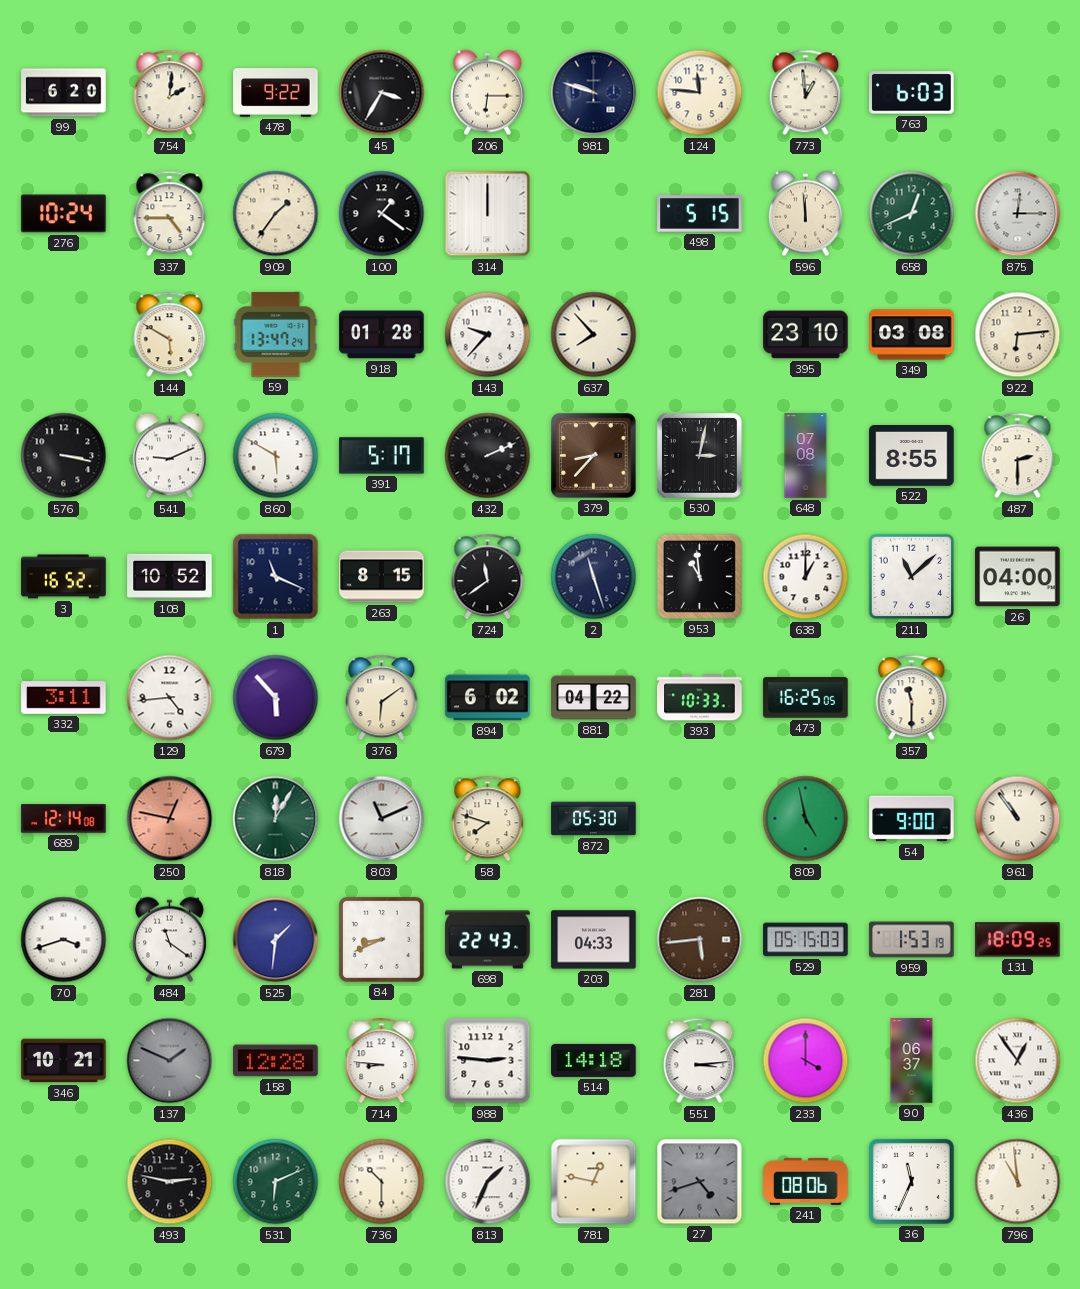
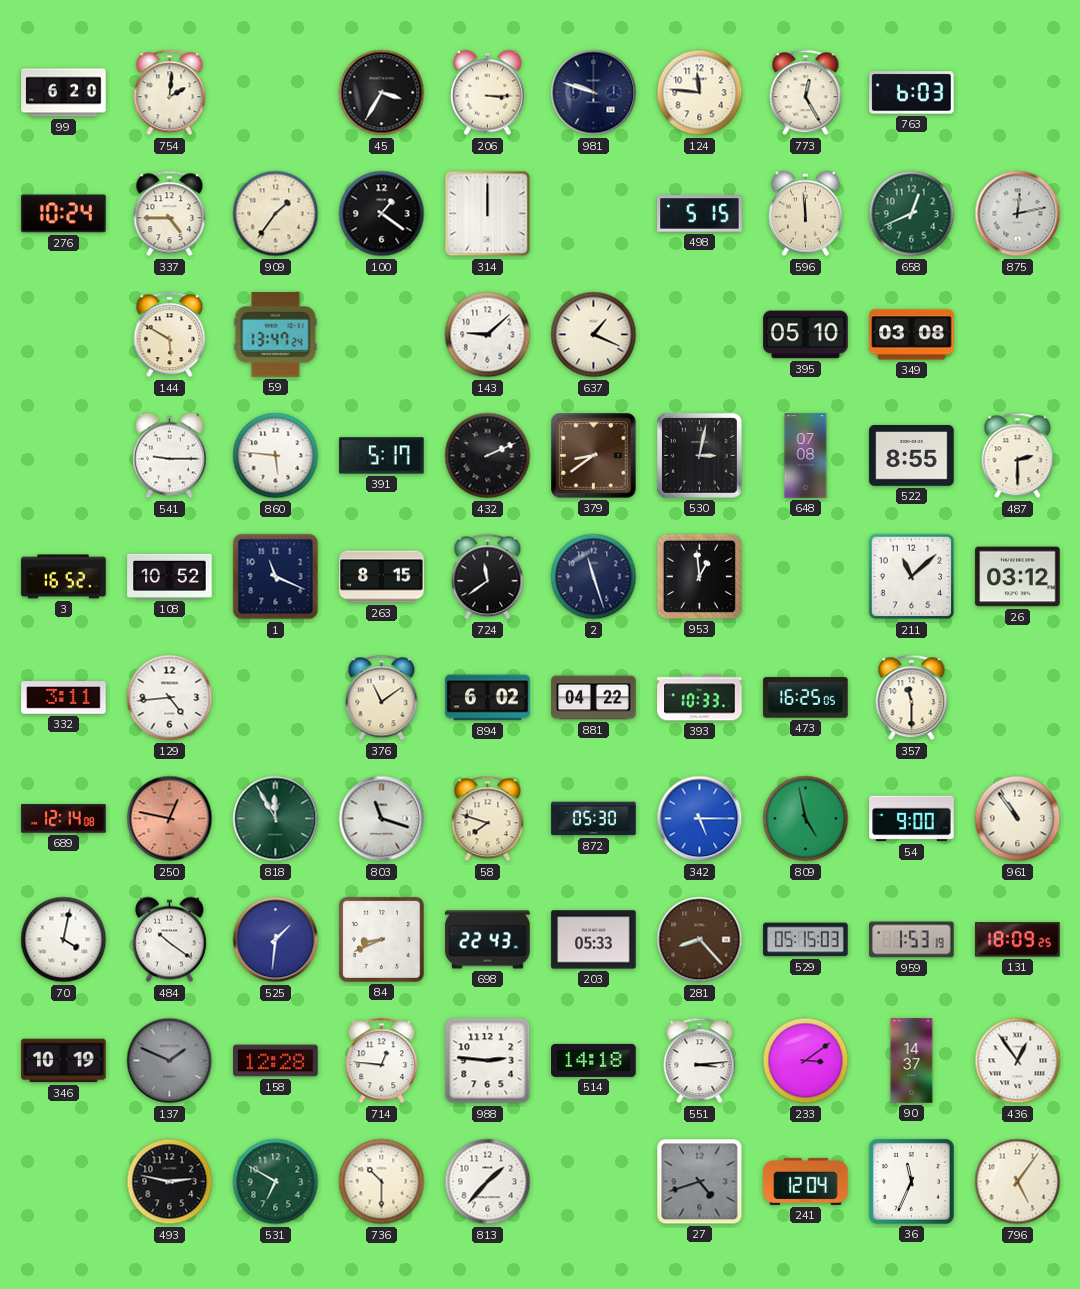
478: 9:22 -> none (276, 93)
206: 6:15 -> 3:15 (487, 93)
773: 12:59 -> 12:25 (806, 93)
875: 12:15 -> 12:13 (1018, 214)
918: 01:28 -> none (382, 335)
143: 9:37 -> 9:08 (488, 335)
637: 7:53 -> 1:19 (594, 335)
395: 23:10 -> 05:10 (806, 335)
922: 6:14 -> none (1018, 335)
576: 3:17 -> none (64, 456)
541: 9:11 -> 9:15 (169, 456)
860: 5:50 -> 5:46 (276, 456)
379: 8:37 -> 8:39 (594, 456)
953: 10:59 -> 12:59 (699, 576)
638: 1:00 -> none (806, 577)
26: 04:00 -> 03:12 (1018, 577)
679: 5:53 -> none (276, 698)
376: 6:09 -> 11:09 (382, 698)
818: 12:05 -> 11:55 (276, 819)
803: 11:11 -> 11:18 (382, 819)
342: none -> 5:15 (700, 819)
70: 3:42 -> 4:02 (64, 940)
484: 11:21 -> 10:21 (169, 940)
203: 04:33 -> 05:33 (594, 940)
281: 5:44 -> 8:23 (700, 940)
346: 10:21 -> 10:19 (64, 1061)
714: 8:46 -> 12:46 (382, 1061)
233: 4:00 -> 3:09 (806, 1061)
90: 06:37 -> 14:37 (912, 1061)
531: 6:11 -> 6:50 (276, 1182)
813: 1:34 -> 1:37 (488, 1182)
781: 12:47 -> none (594, 1182)
241: 08:06 -> 12:04 (806, 1181)
796: 10:59 -> 5:06 (1018, 1182)
